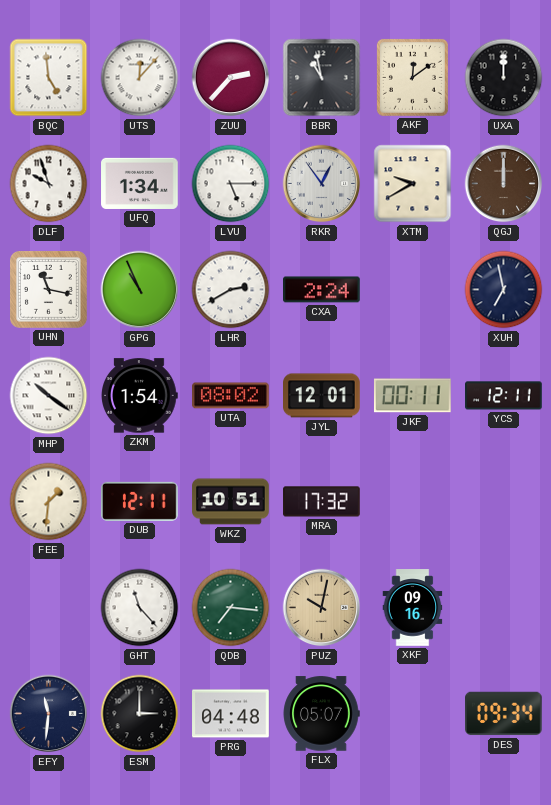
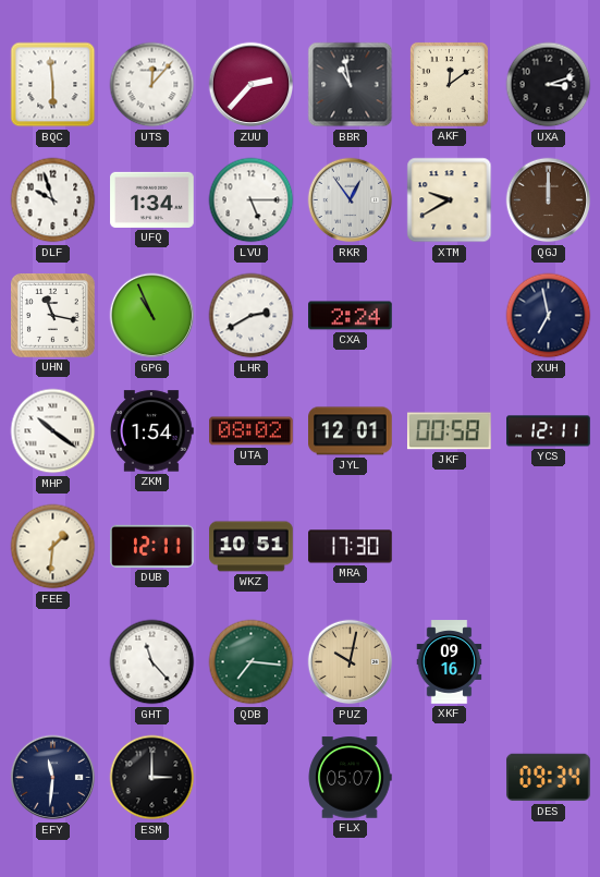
BQC: 4:59 -> 5:59 (53, 85)
UXA: 12:00 -> 3:12 (549, 85)
JKF: 00:11 -> 00:58 (449, 431)
MRA: 17:32 -> 17:30 (351, 547)
PRG: 04:48 -> none (231, 714)
